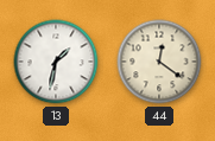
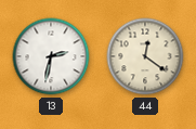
13: 1:32 -> 2:32 (51, 56)
